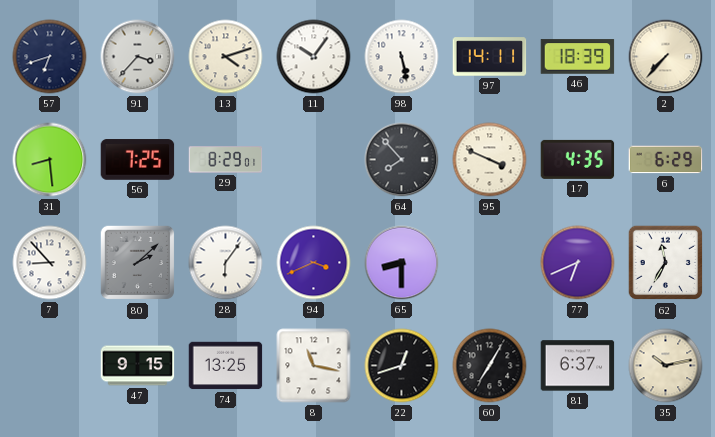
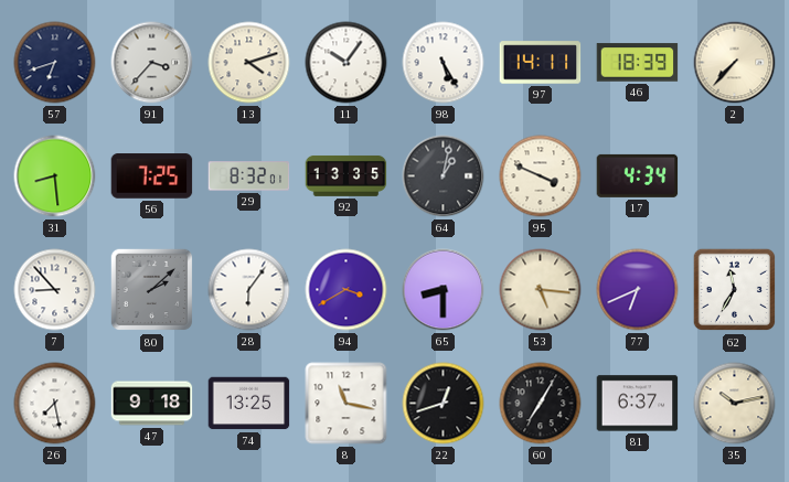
98: 5:28 -> 5:25 (444, 63)
29: 8:29 -> 8:32 (249, 176)
92: none -> 13:35 (346, 175)
64: 7:53 -> 1:02 (444, 176)
17: 4:35 -> 4:34 (638, 175)
6: 6:29 -> none (666, 160)
94: 3:41 -> 3:40 (346, 290)
53: none -> 5:16 (541, 290)
26: none -> 7:28 (55, 404)
47: 9:15 -> 9:18 (152, 404)
